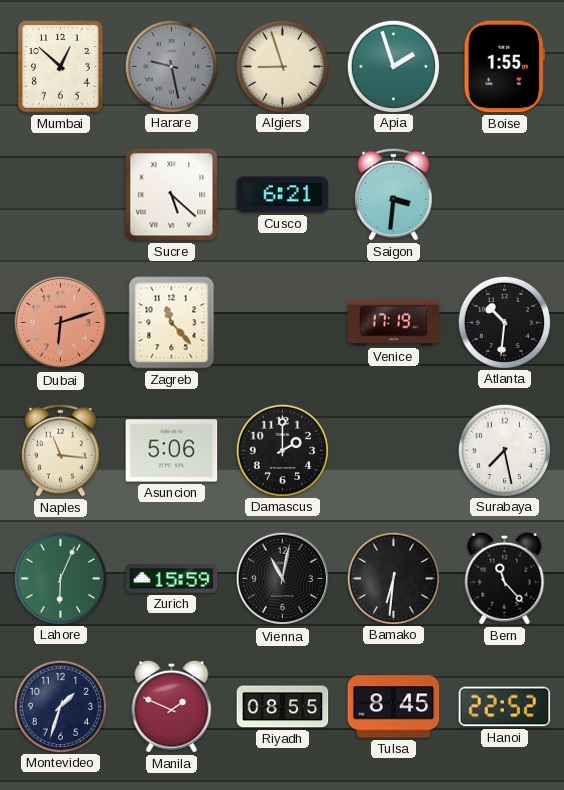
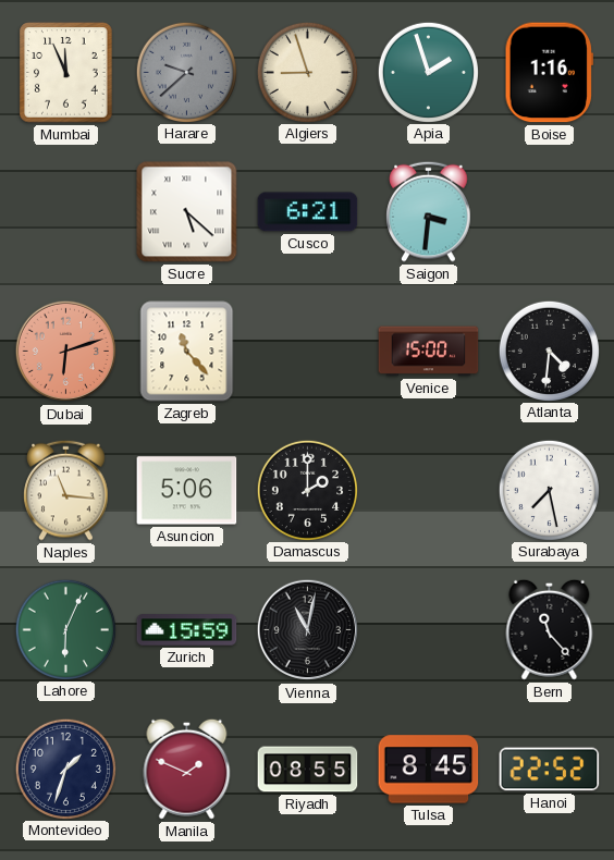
Mumbai: 12:52 -> 11:56 (66, 73)
Harare: 9:28 -> 9:38 (186, 72)
Boise: 1:55 -> 1:16 (549, 73)
Venice: 17:19 -> 15:00 (429, 352)
Atlanta: 10:31 -> 4:31 (549, 351)
Bamako: 6:31 -> none (393, 578)
